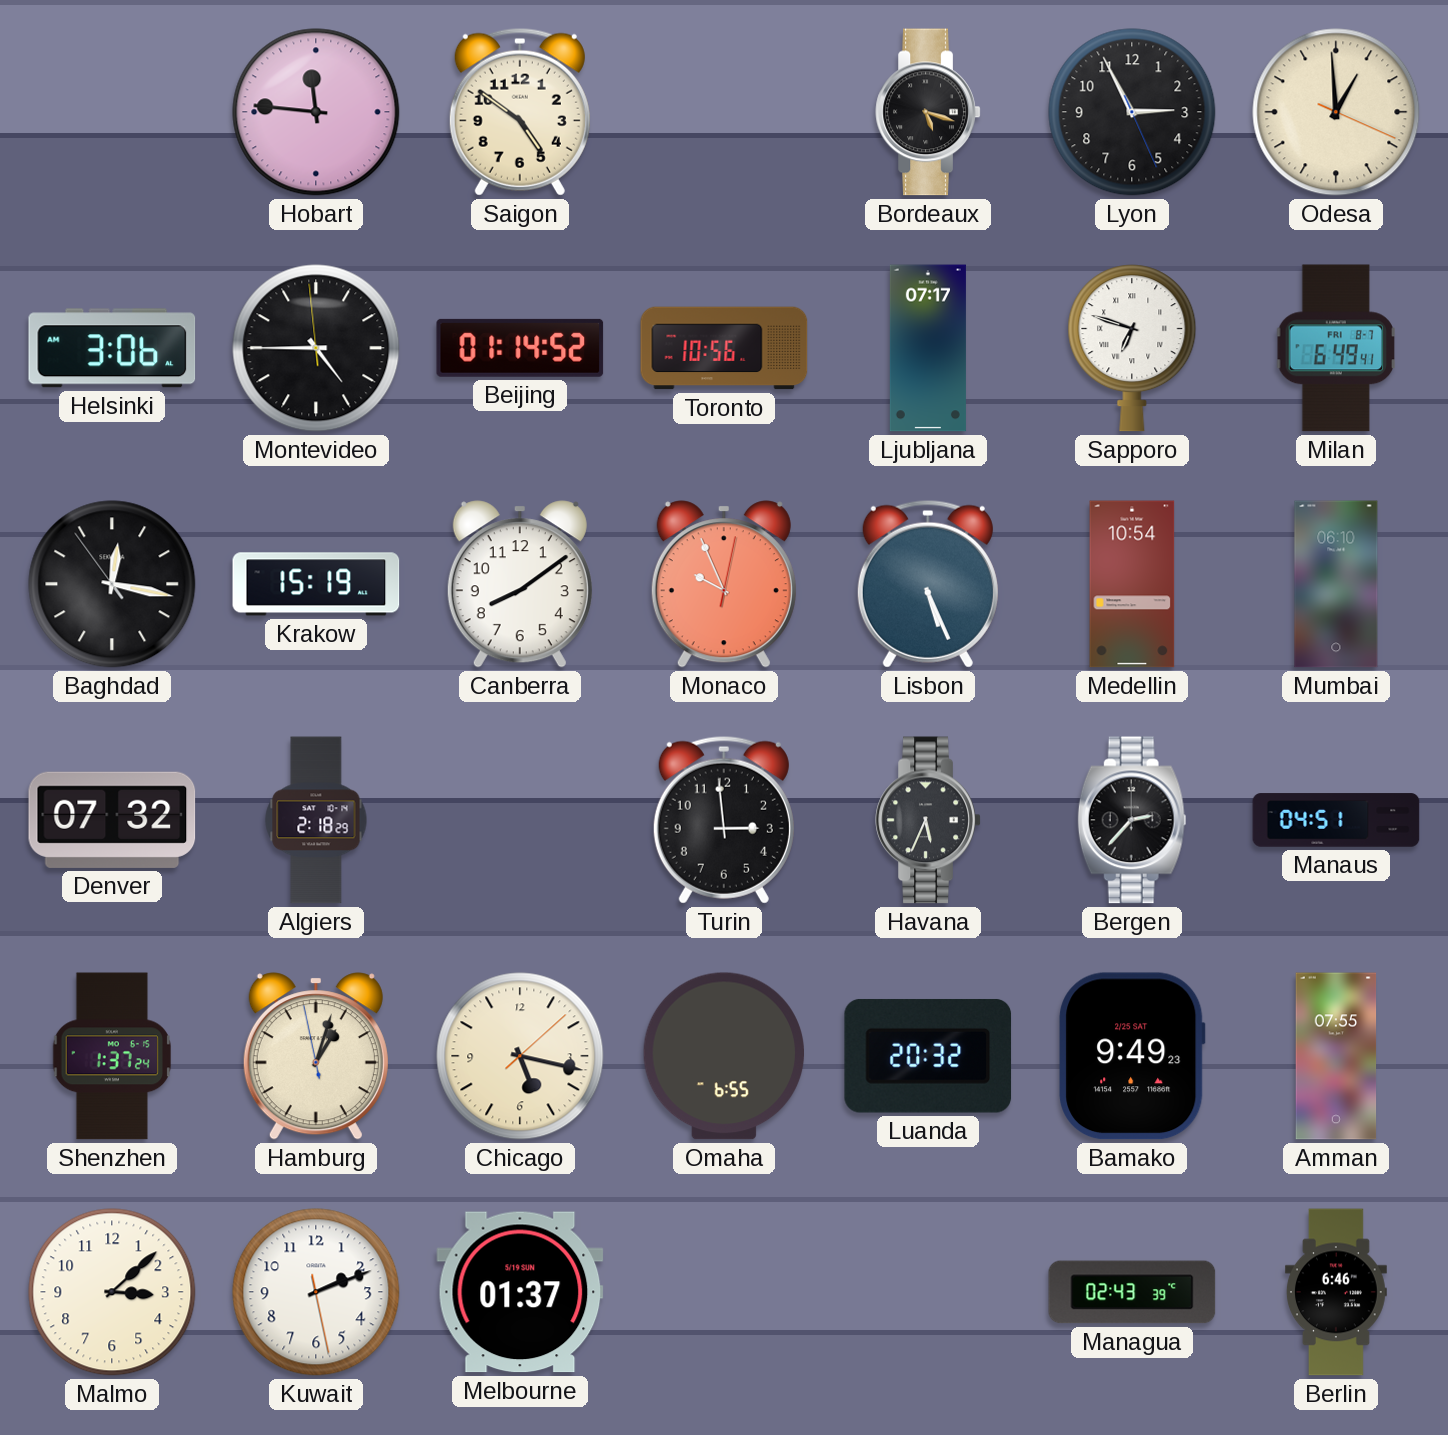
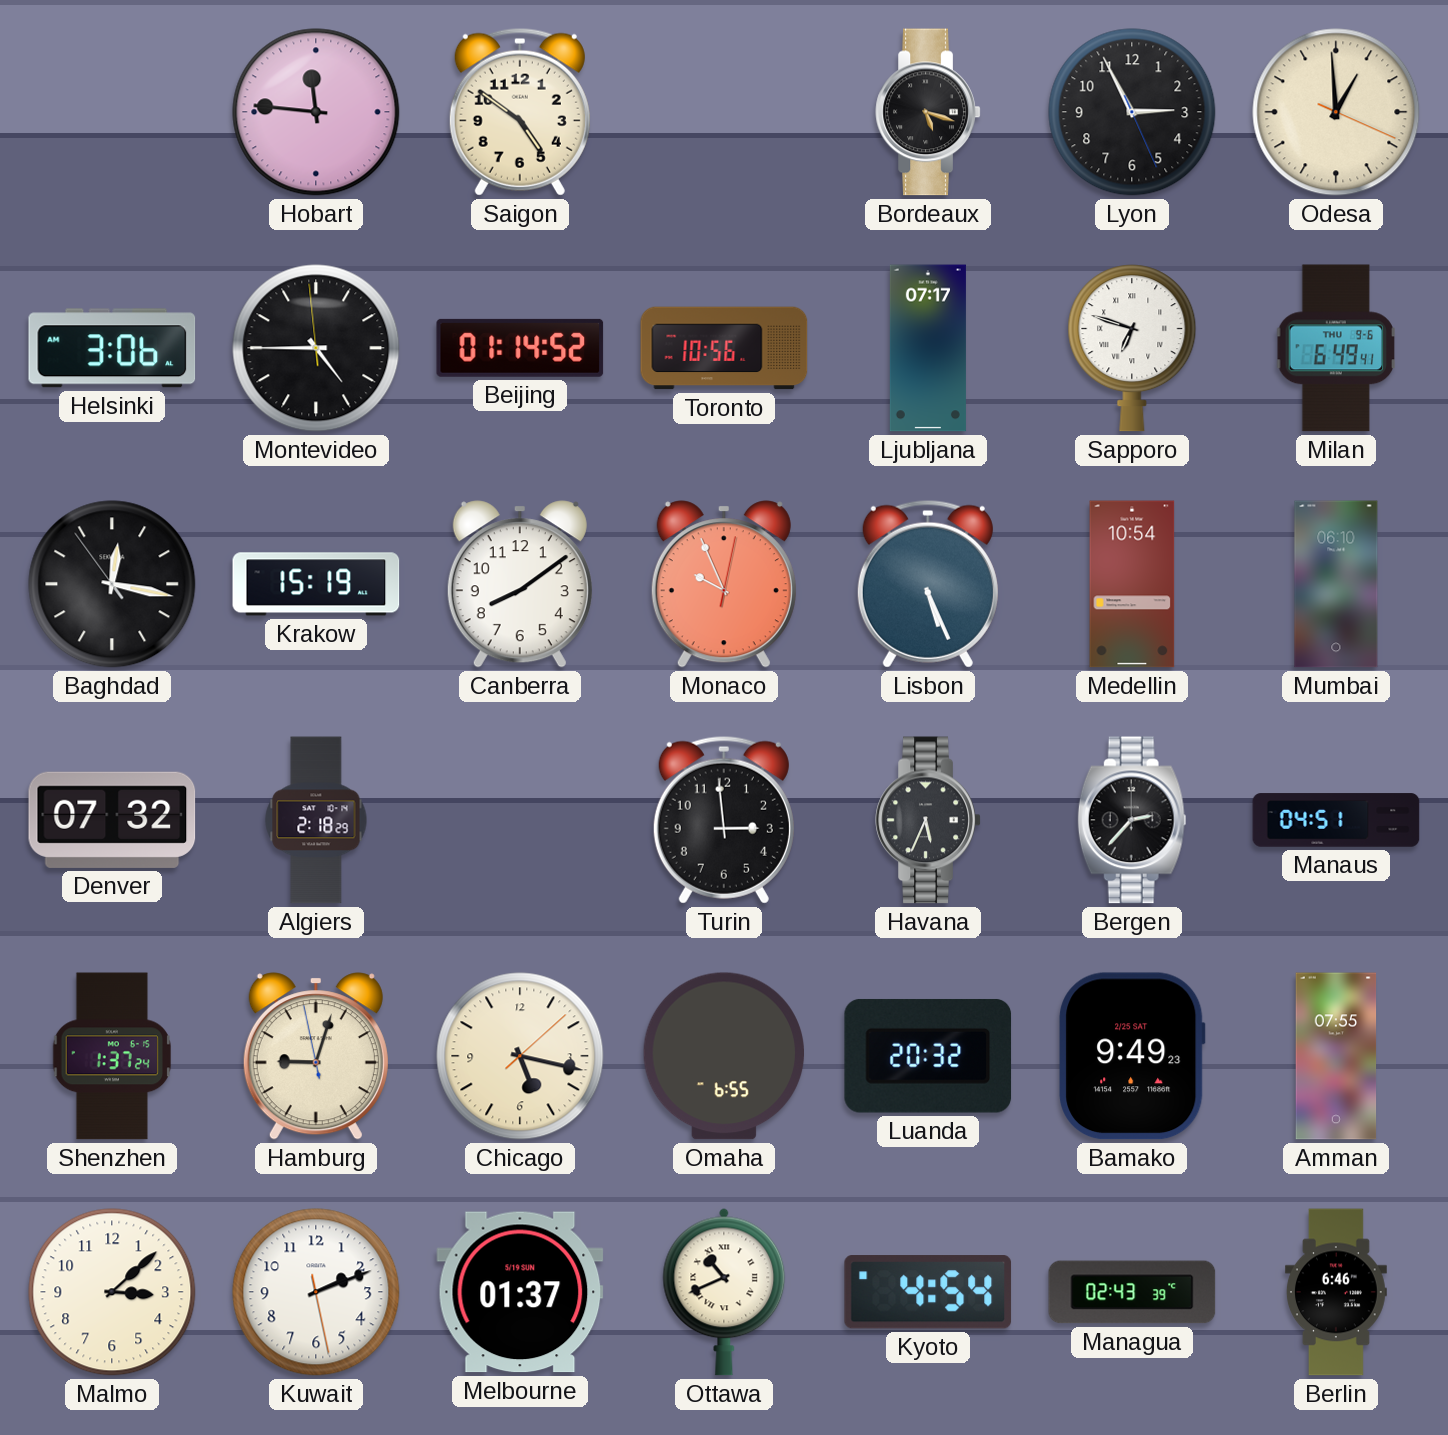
Milan date: FRI 8-7 -> THU 9-6 (1335, 348)
Hamburg: 1:02 -> 9:02 (316, 1056)
Ottawa: none -> 10:41 (724, 1292)
Kyoto: none -> 4:54 (928, 1292)
